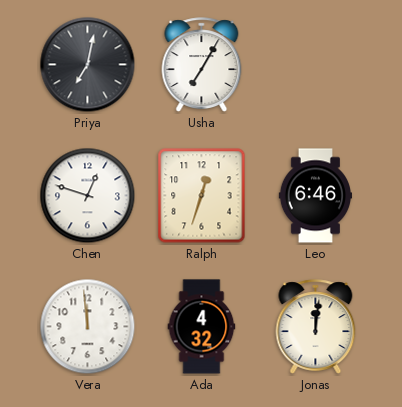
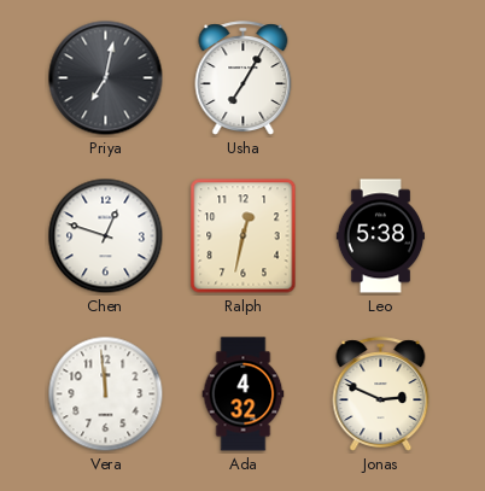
Ralph: 12:33 -> 12:32 (244, 236)
Leo: 6:46 -> 5:38 (380, 236)
Jonas: 12:01 -> 2:49 (381, 394)
